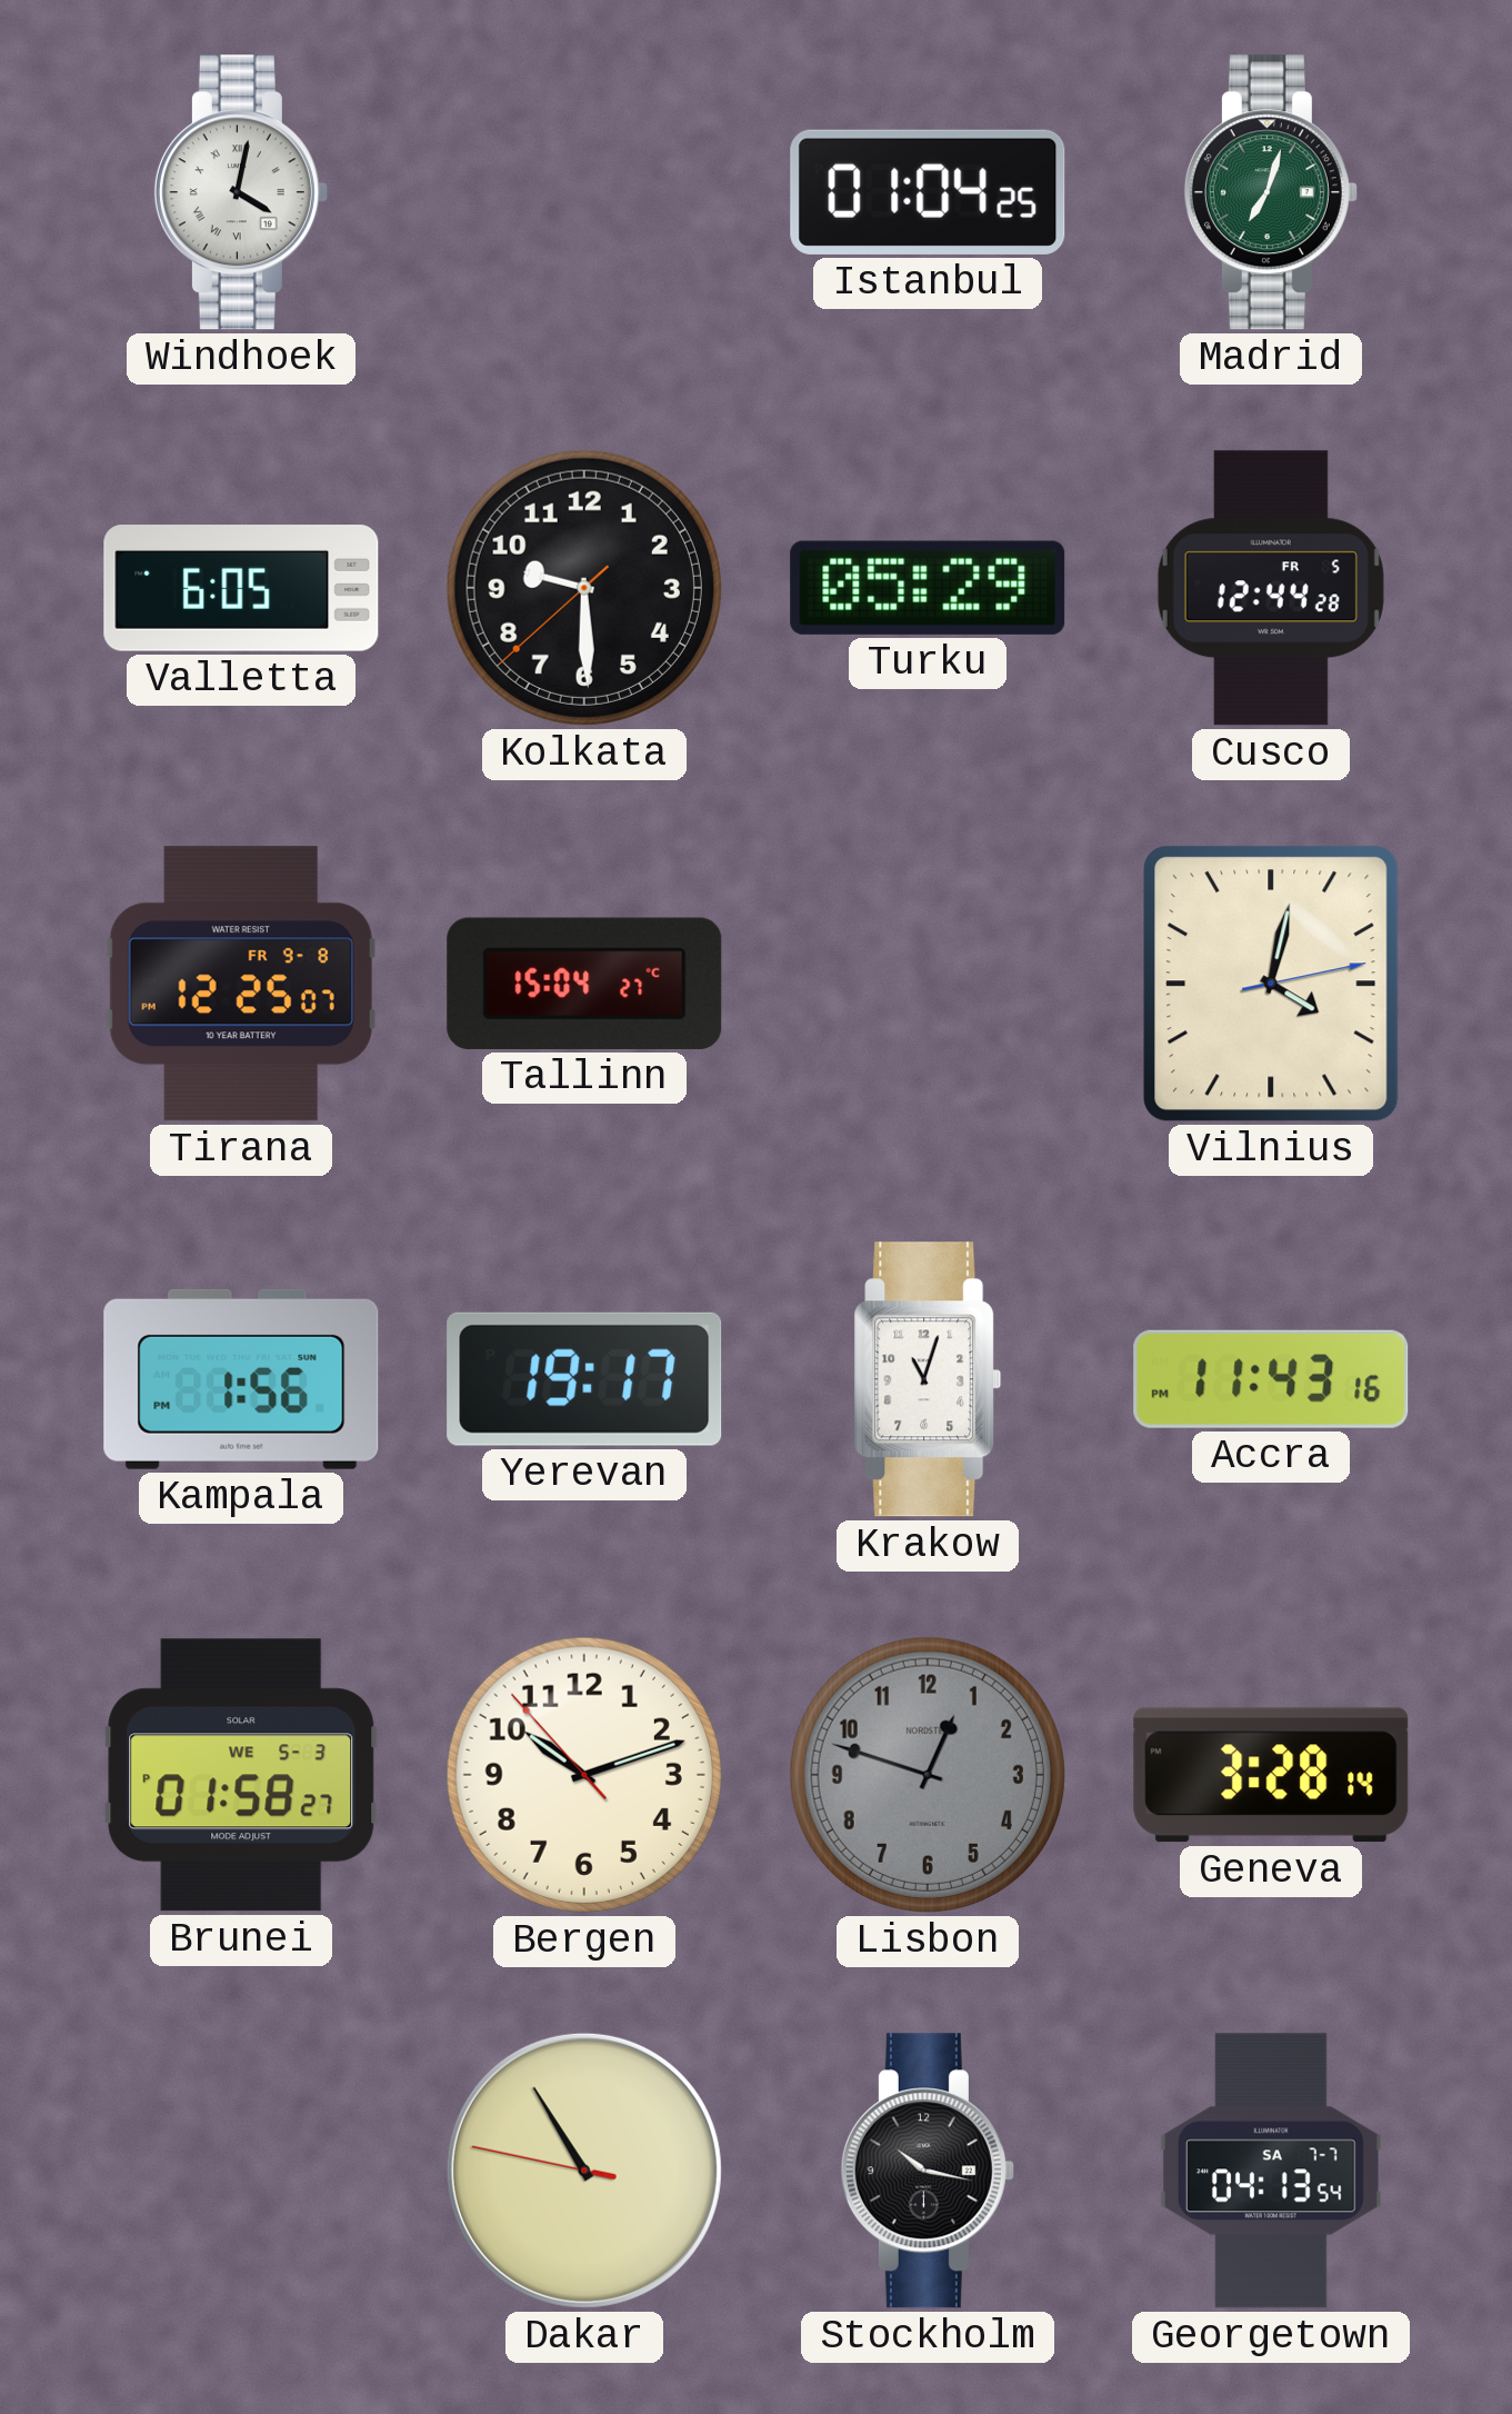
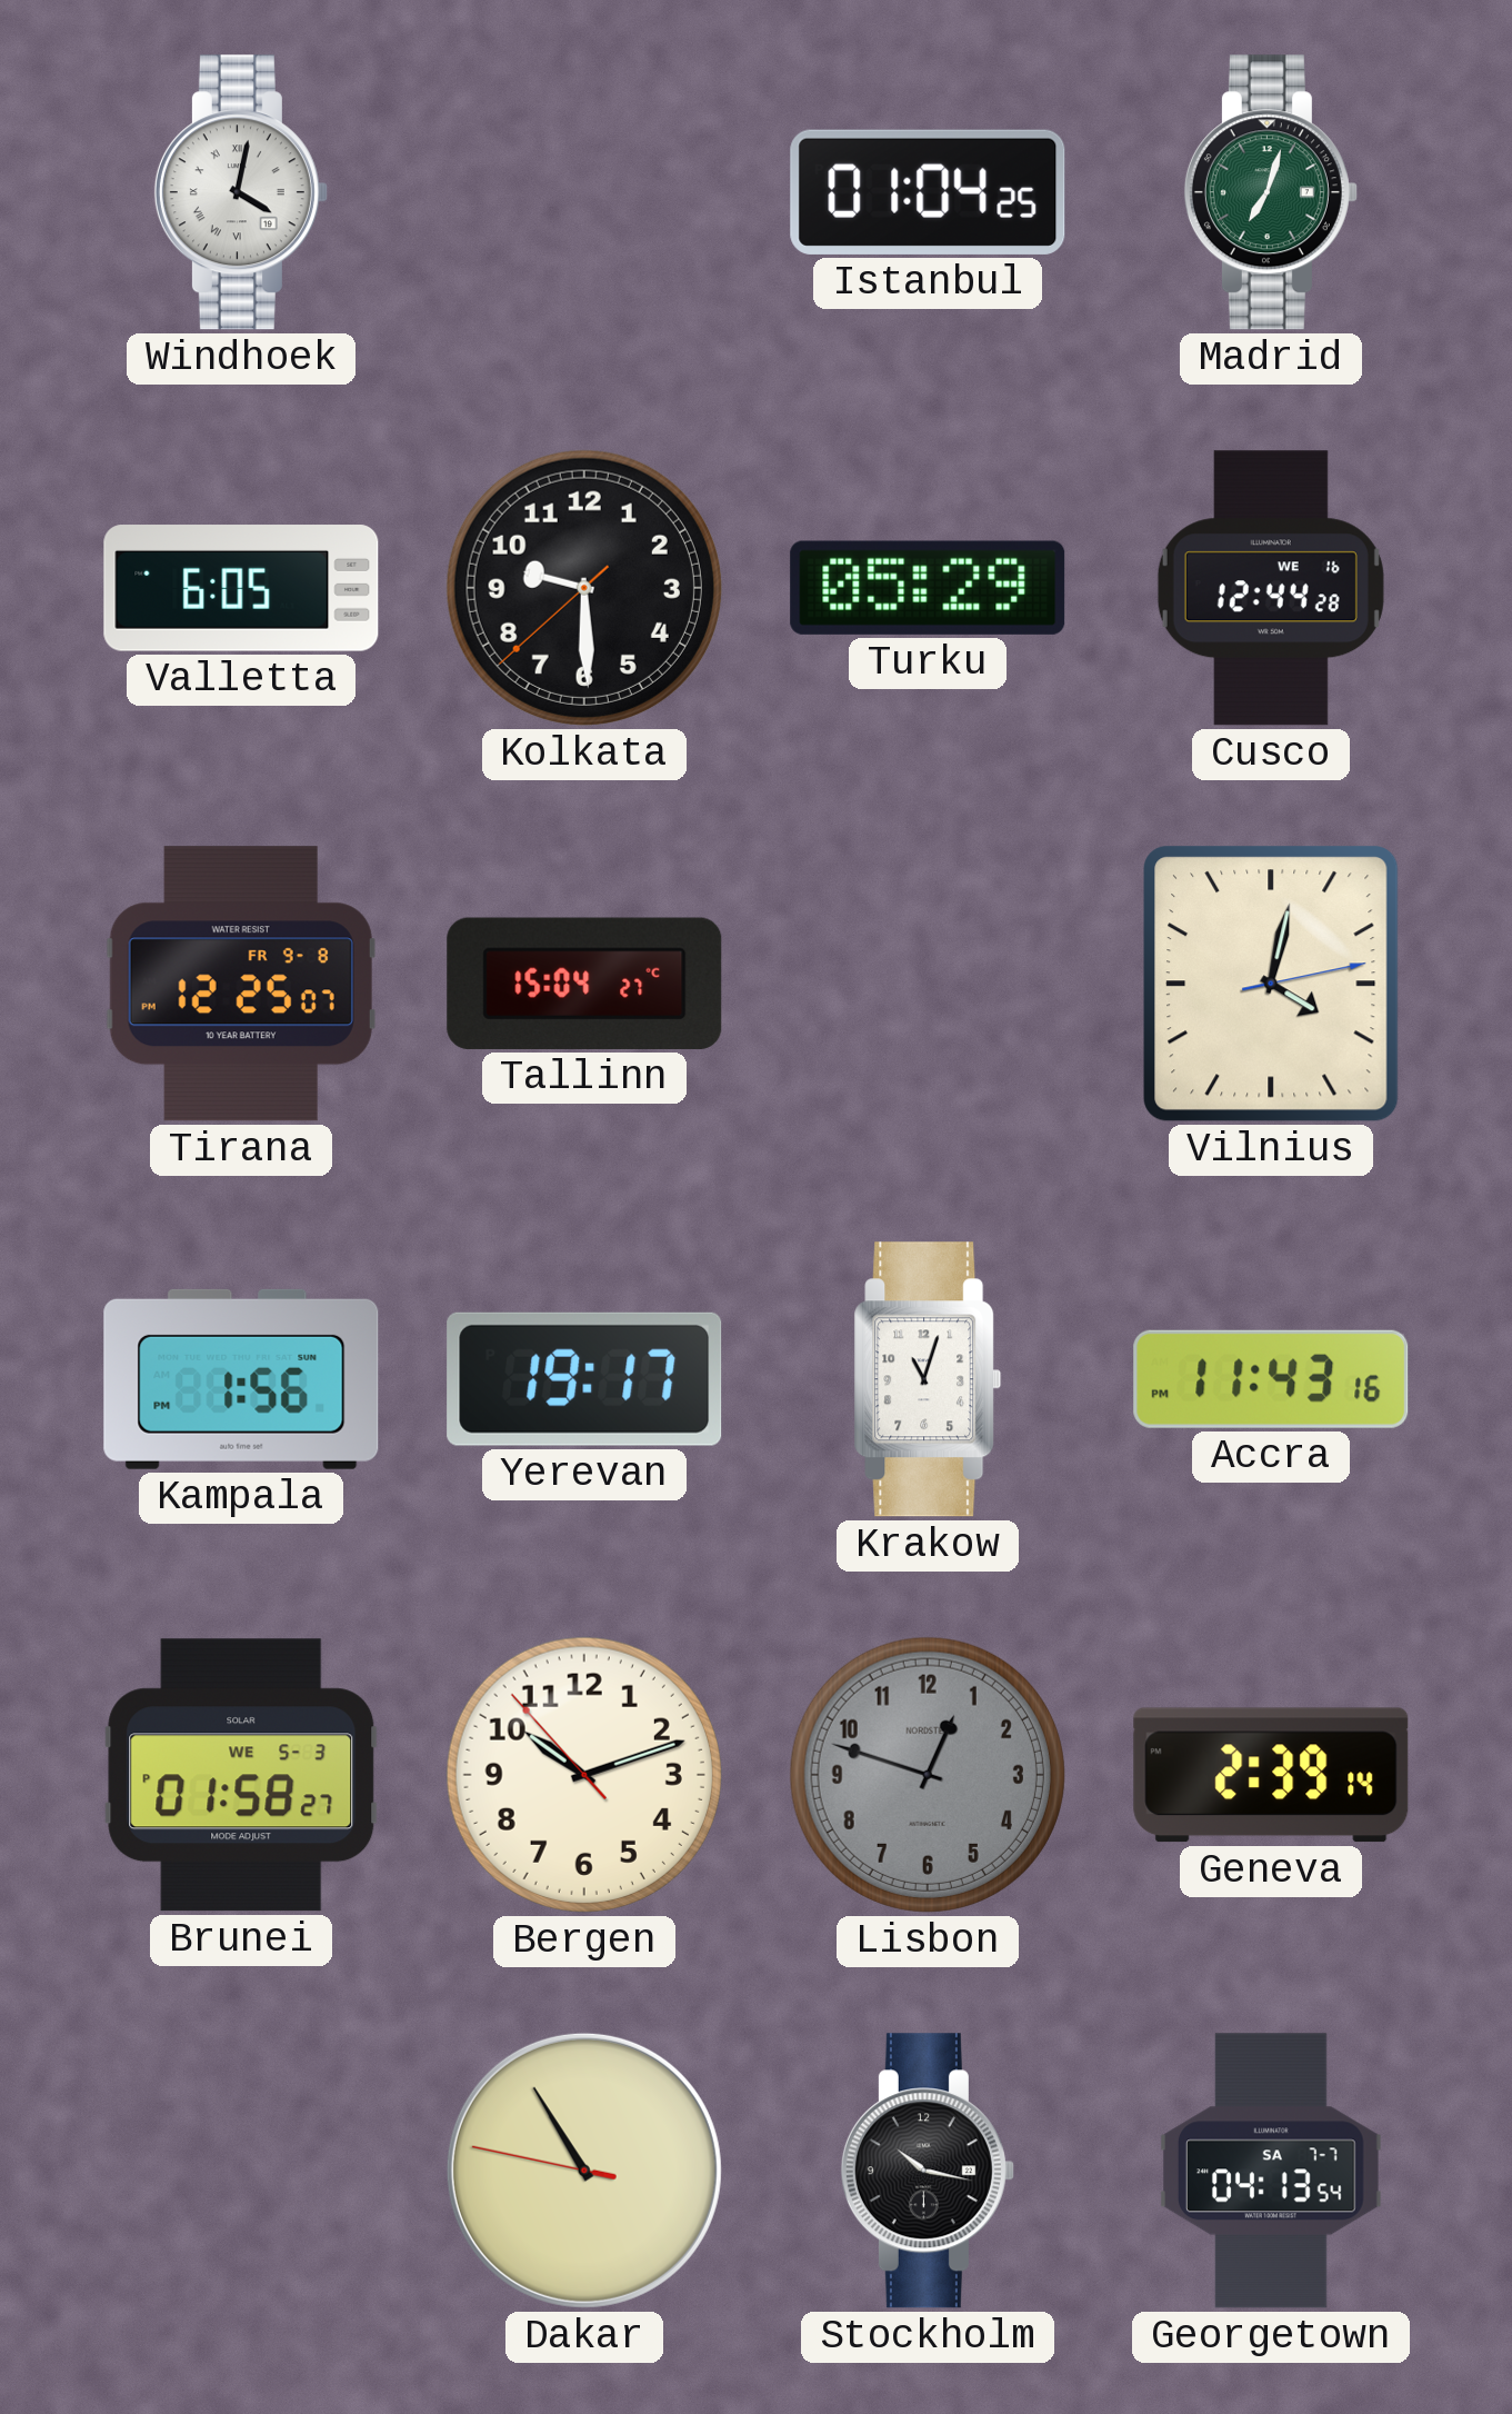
Cusco date: FR 5 -> WE 16 (1271, 588)
Geneva: 3:28 -> 2:39 (1271, 1775)
